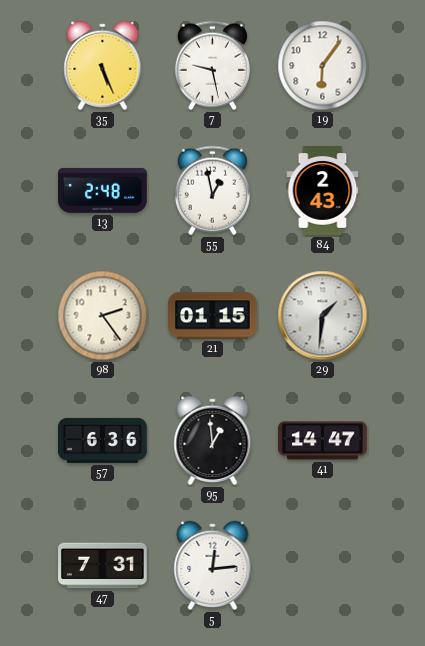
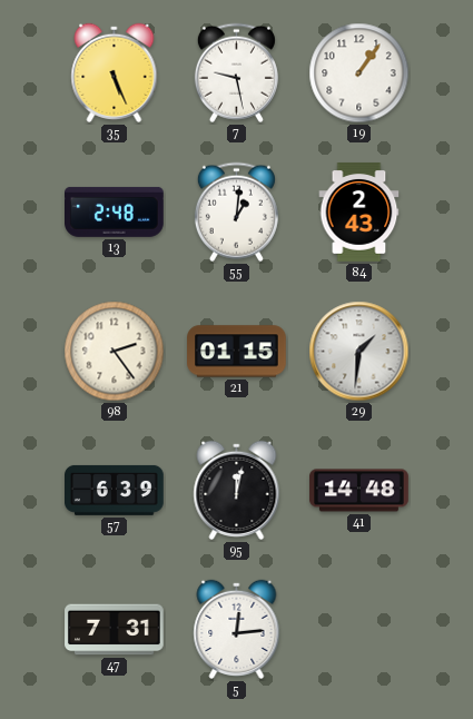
19: 6:06 -> 1:06 (359, 73)
55: 12:58 -> 1:01 (236, 213)
57: 6:36 -> 6:39 (115, 490)
95: 12:59 -> 12:02 (237, 490)
41: 14:47 -> 14:48 (359, 491)
